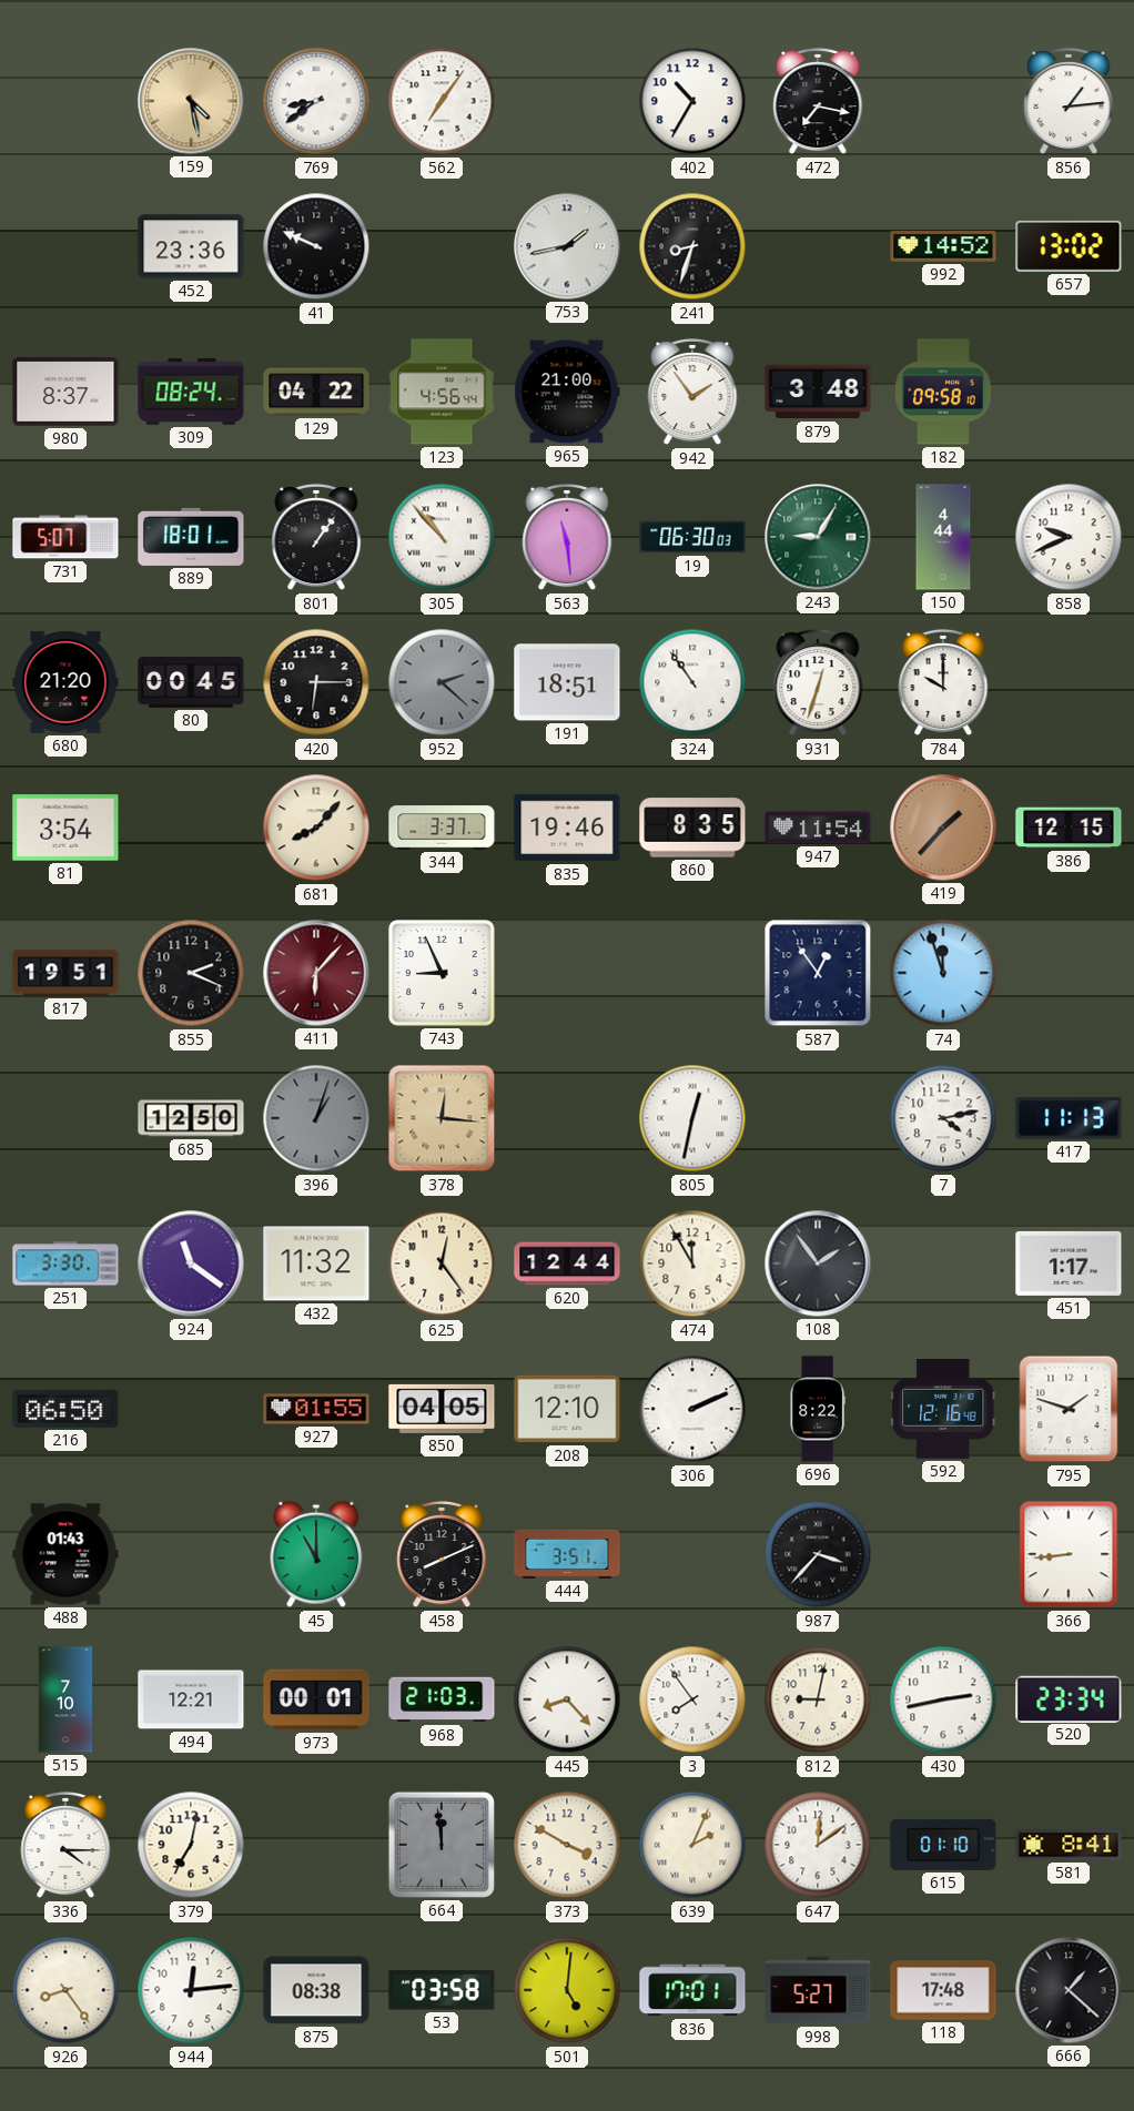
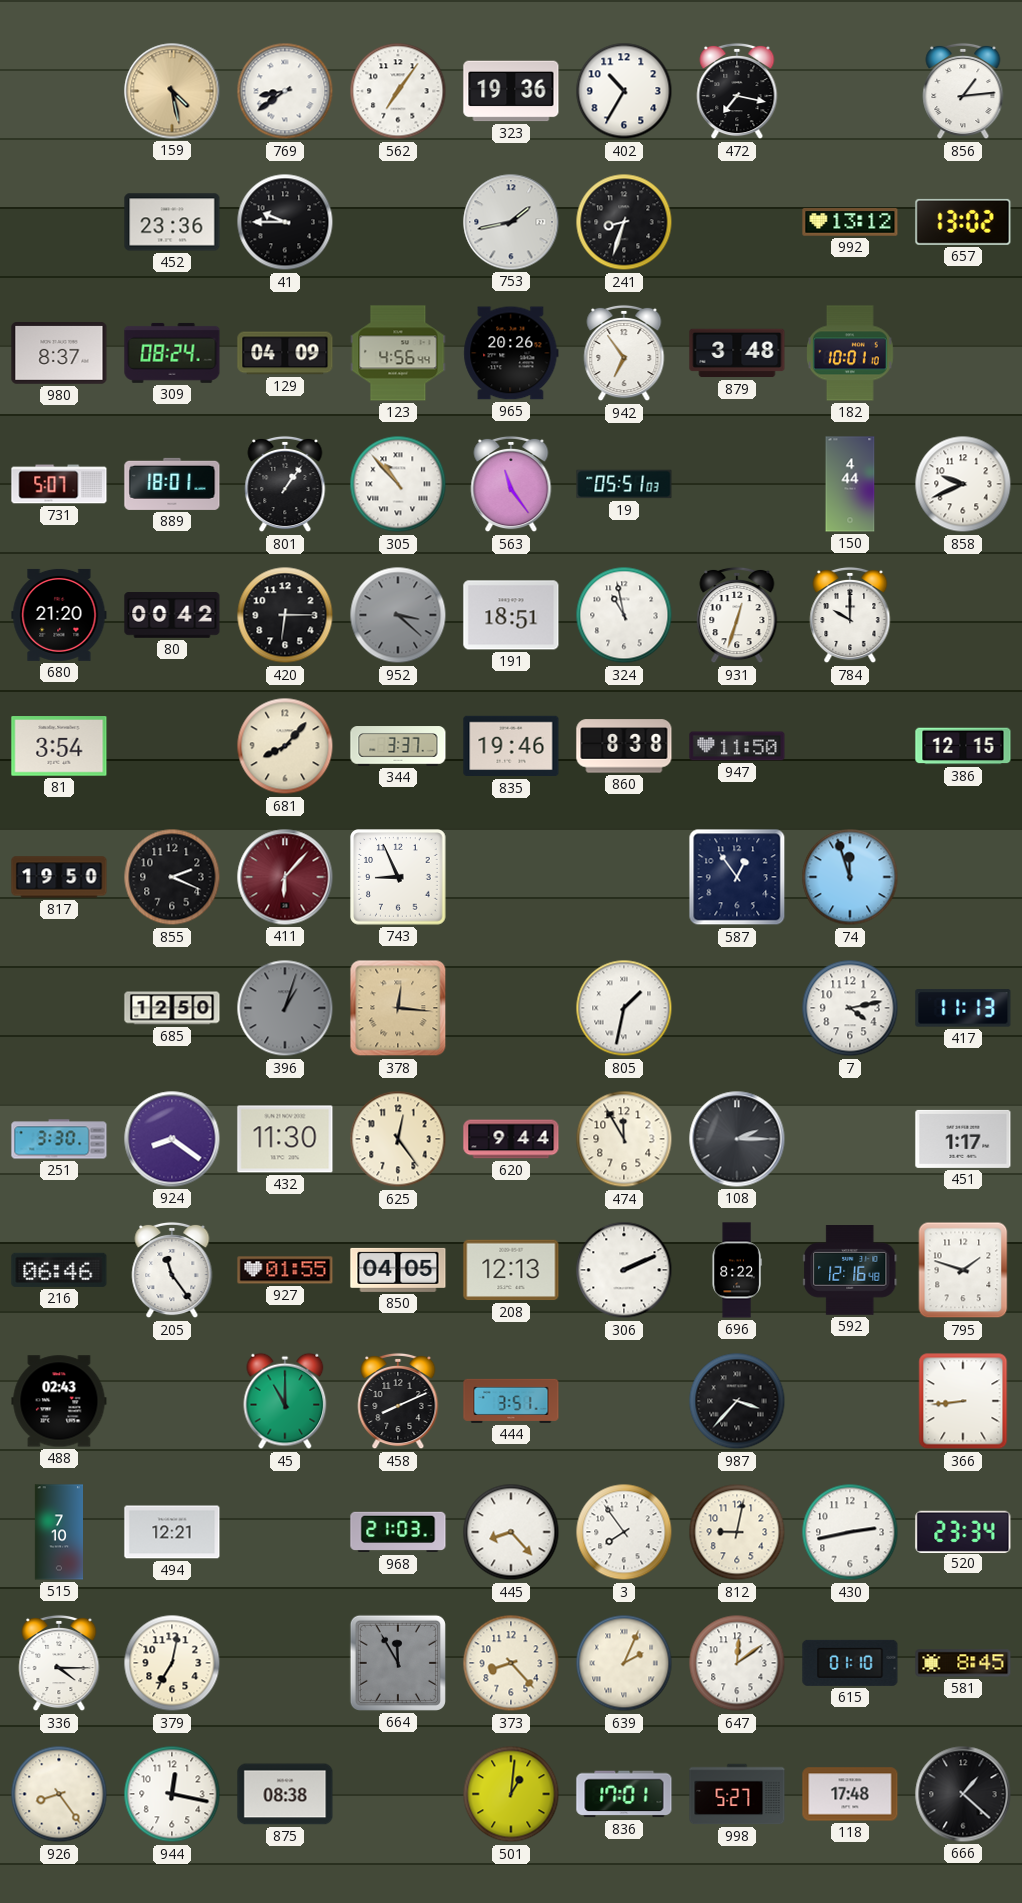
323: none -> 19:36 (511, 91)
41: 9:49 -> 9:45 (285, 222)
992: 14:52 -> 13:12 (850, 222)
129: 04:22 -> 04:09 (285, 353)
965: 21:00 -> 20:26 (511, 353)
942: 1:54 -> 6:54 (624, 353)
182: 09:58 -> 10:01 (851, 353)
563: 11:29 -> 11:24 (511, 484)
19: 06:30 -> 05:51 (624, 484)
243: 9:05 -> none (818, 537)
80: 00:45 -> 00:42 (172, 616)
952: 2:22 -> 3:22 (398, 615)
324: 10:54 -> 10:58 (624, 615)
860: 8:35 -> 8:38 (624, 746)
947: 11:54 -> 11:50 (737, 746)
419: 1:37 -> none (943, 828)
817: 19:51 -> 19:50 (59, 877)
805: 12:32 -> 1:32 (624, 1008)
924: 11:21 -> 8:21 (172, 1139)
432: 11:32 -> 11:30 (285, 1139)
620: 12:44 -> 9:44 (511, 1139)
108: 1:54 -> 2:15 (737, 1139)
216: 06:50 -> 06:46 (59, 1270)
205: none -> 11:24 (172, 1270)
208: 12:10 -> 12:13 (511, 1270)
488: 01:43 -> 02:43 (59, 1401)
973: 00:01 -> none (316, 1699)
664: 11:59 -> 11:55 (398, 1663)
373: 3:50 -> 8:23 (511, 1663)
581: 8:41 -> 8:45 (963, 1663)
944: 12:14 -> 12:17 (172, 1794)
53: 03:58 -> none (442, 1990)
501: 5:01 -> 1:01 (511, 1794)
